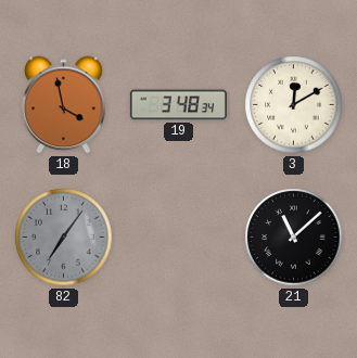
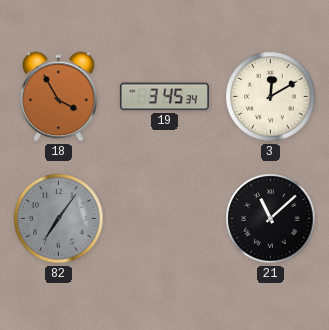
18: 3:58 -> 3:55 (59, 97)
19: 3:48 -> 3:45 (164, 97)
